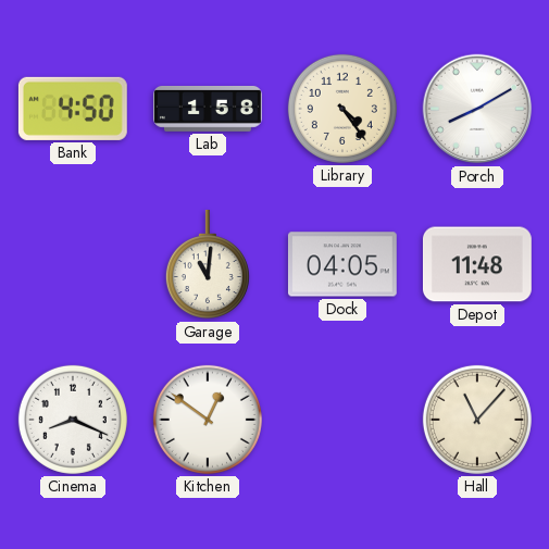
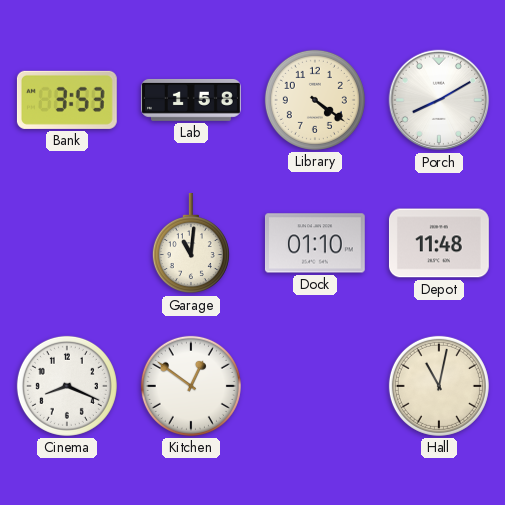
Bank: 4:50 -> 3:53 (67, 100)
Library: 4:24 -> 4:21 (315, 100)
Dock: 04:05 -> 01:10 (315, 243)
Hall: 11:07 -> 11:02 (439, 386)
